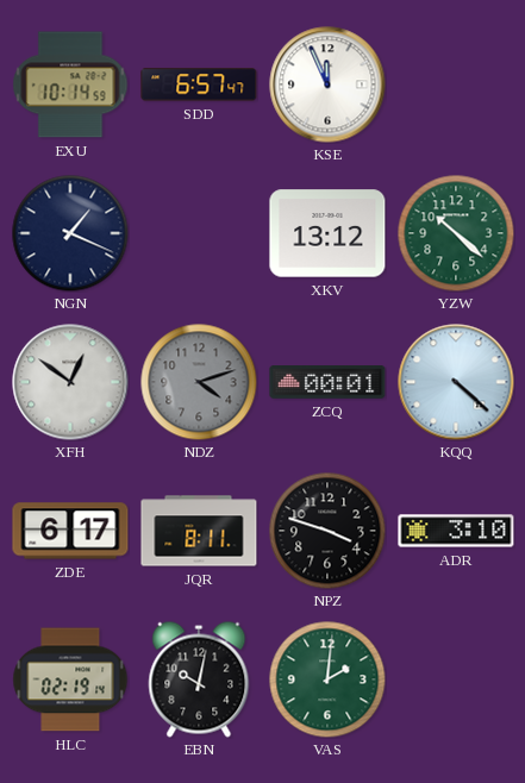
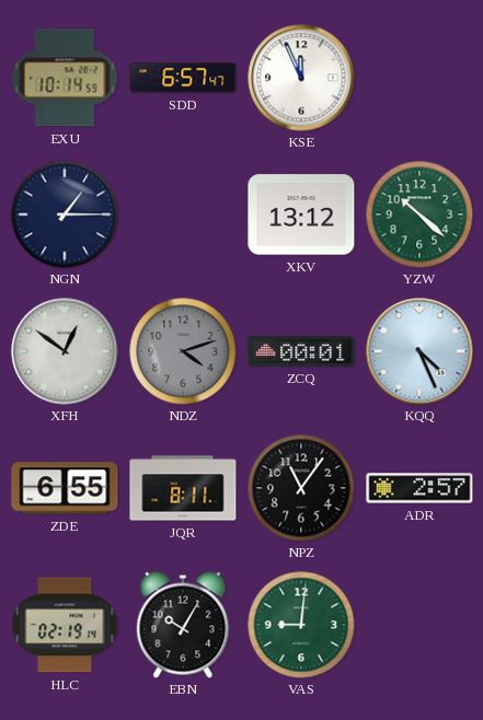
NGN: 1:19 -> 1:15 (65, 214)
KQQ: 4:22 -> 4:26 (419, 351)
ZDE: 6:17 -> 6:55 (65, 488)
NPZ: 3:48 -> 11:06 (301, 488)
ADR: 3:10 -> 2:57 (419, 488)
EBN: 10:02 -> 10:05 (183, 625)
VAS: 2:01 -> 9:01 (301, 625)
